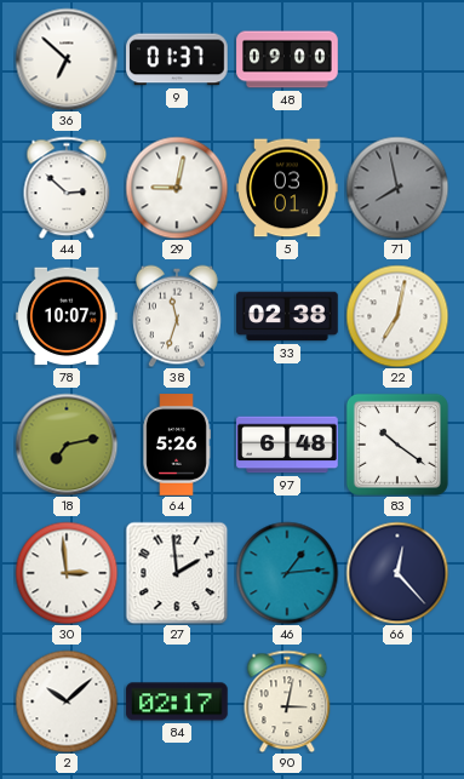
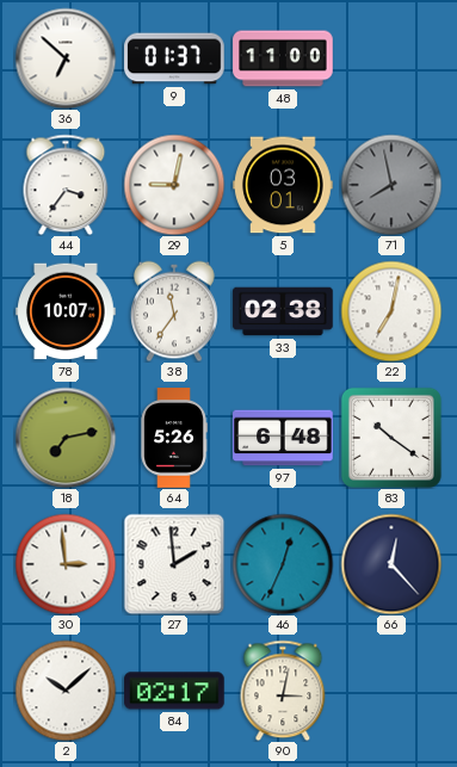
48: 09:00 -> 11:00 (283, 58)
44: 2:52 -> 3:36 (66, 185)
38: 11:33 -> 11:36 (175, 311)
46: 1:14 -> 12:34 (283, 564)
